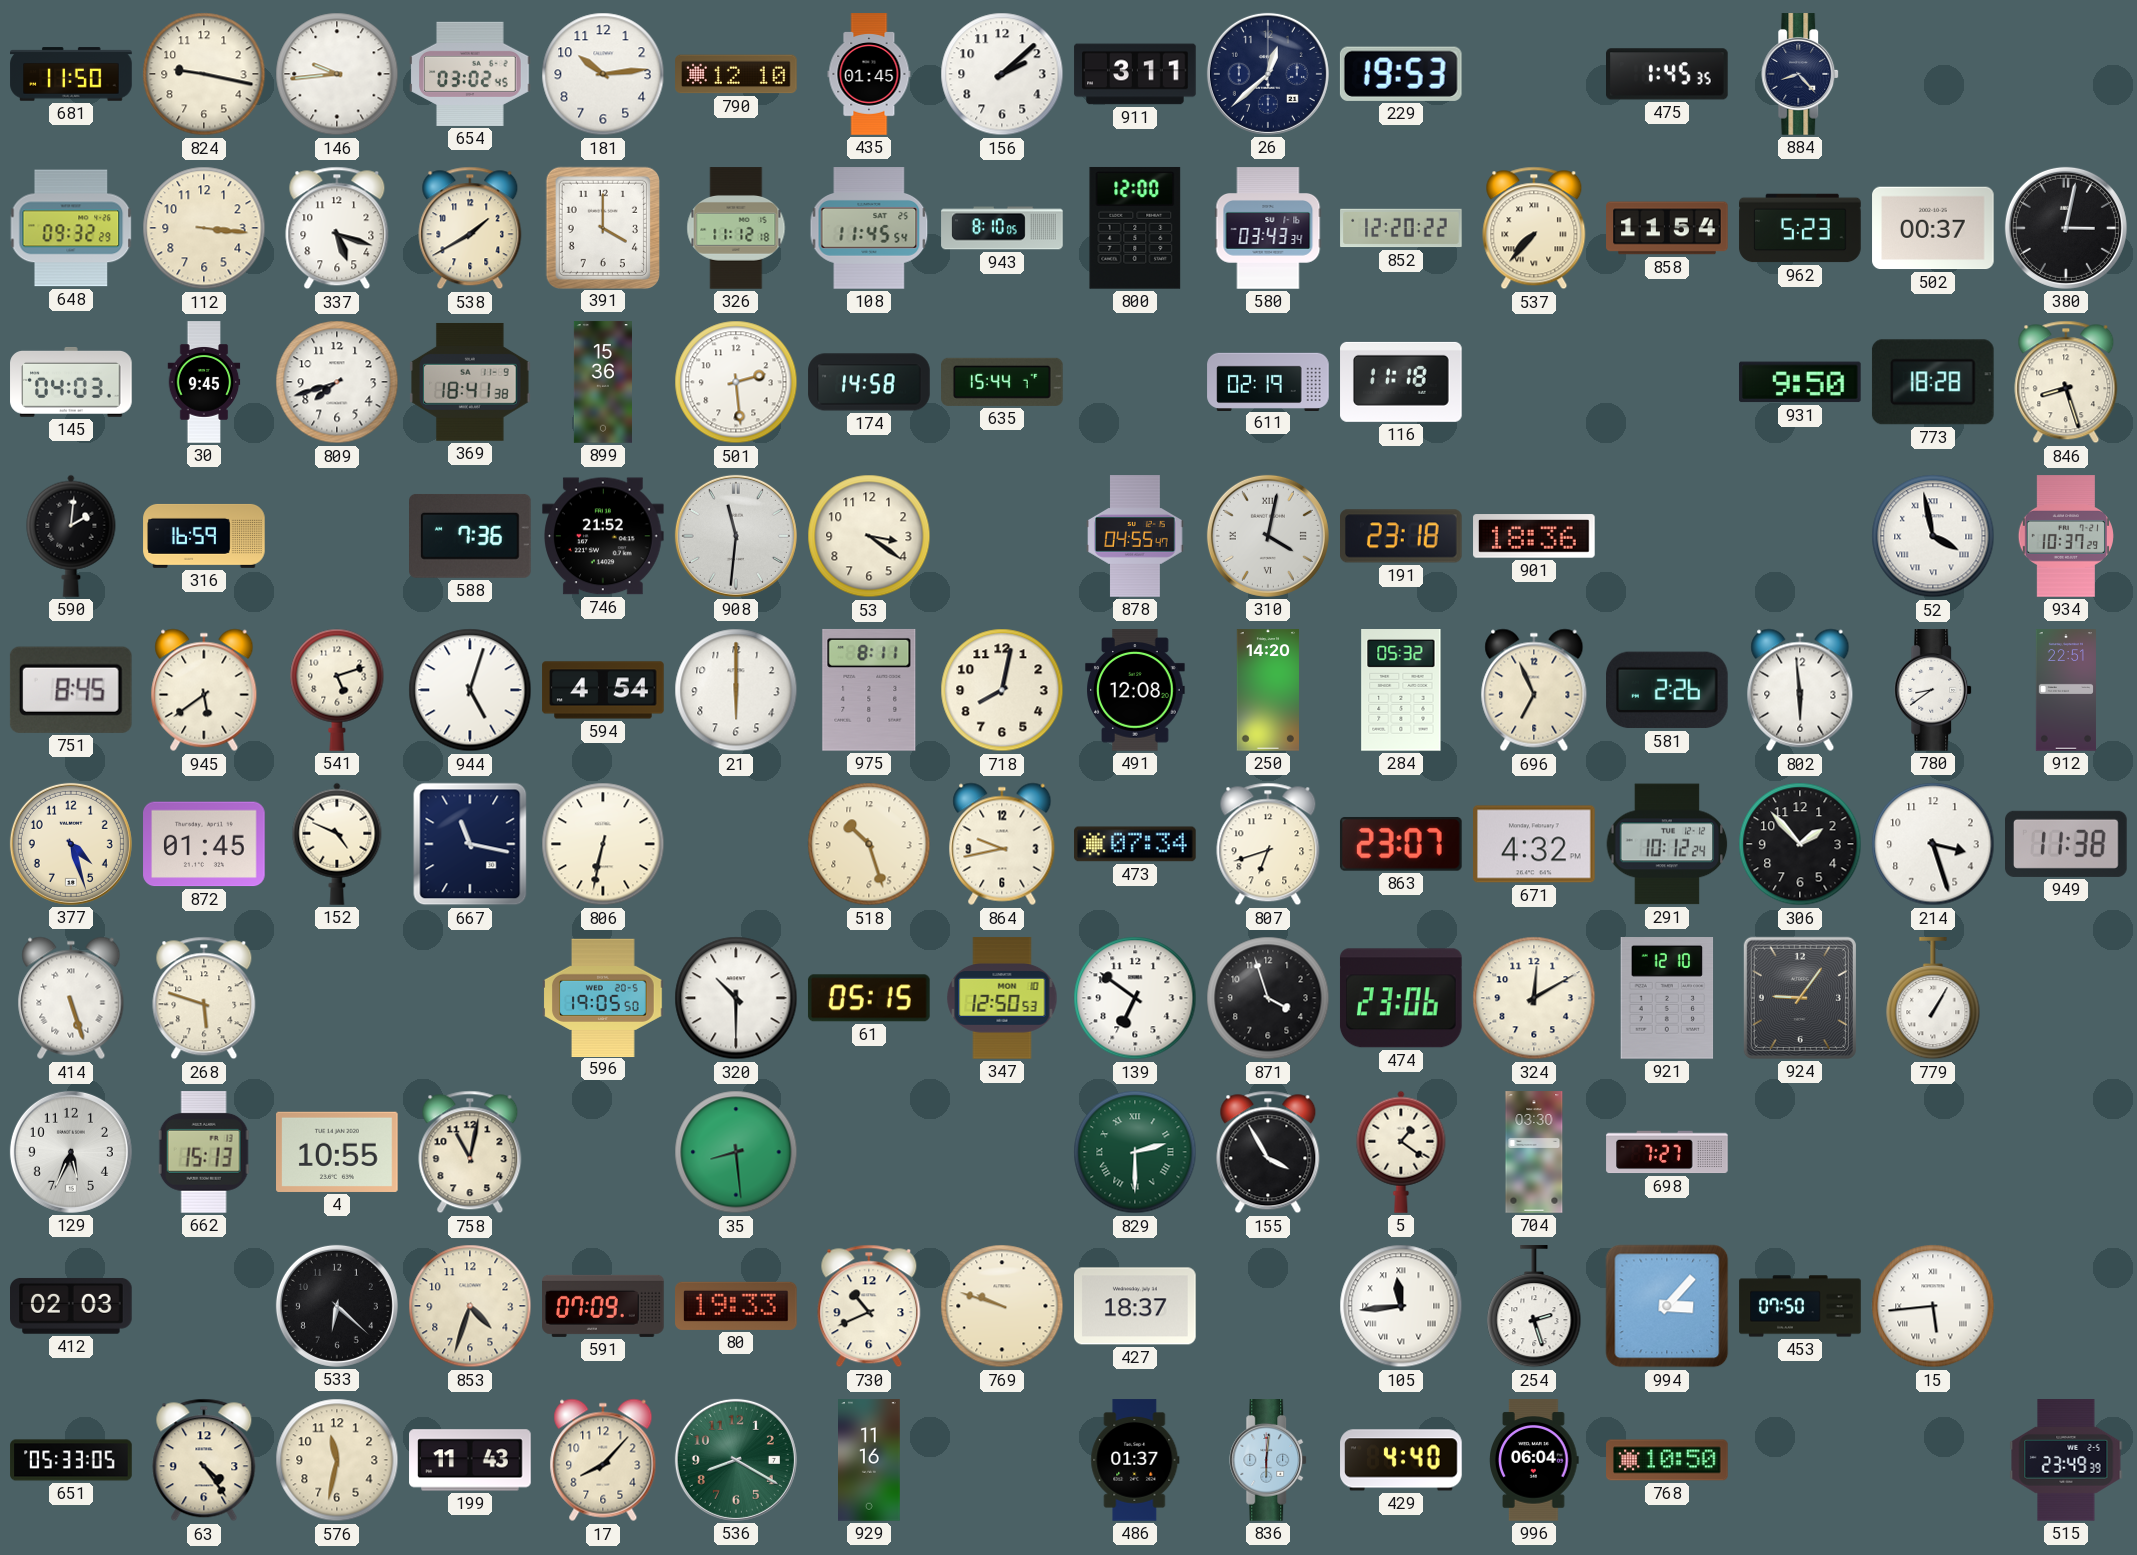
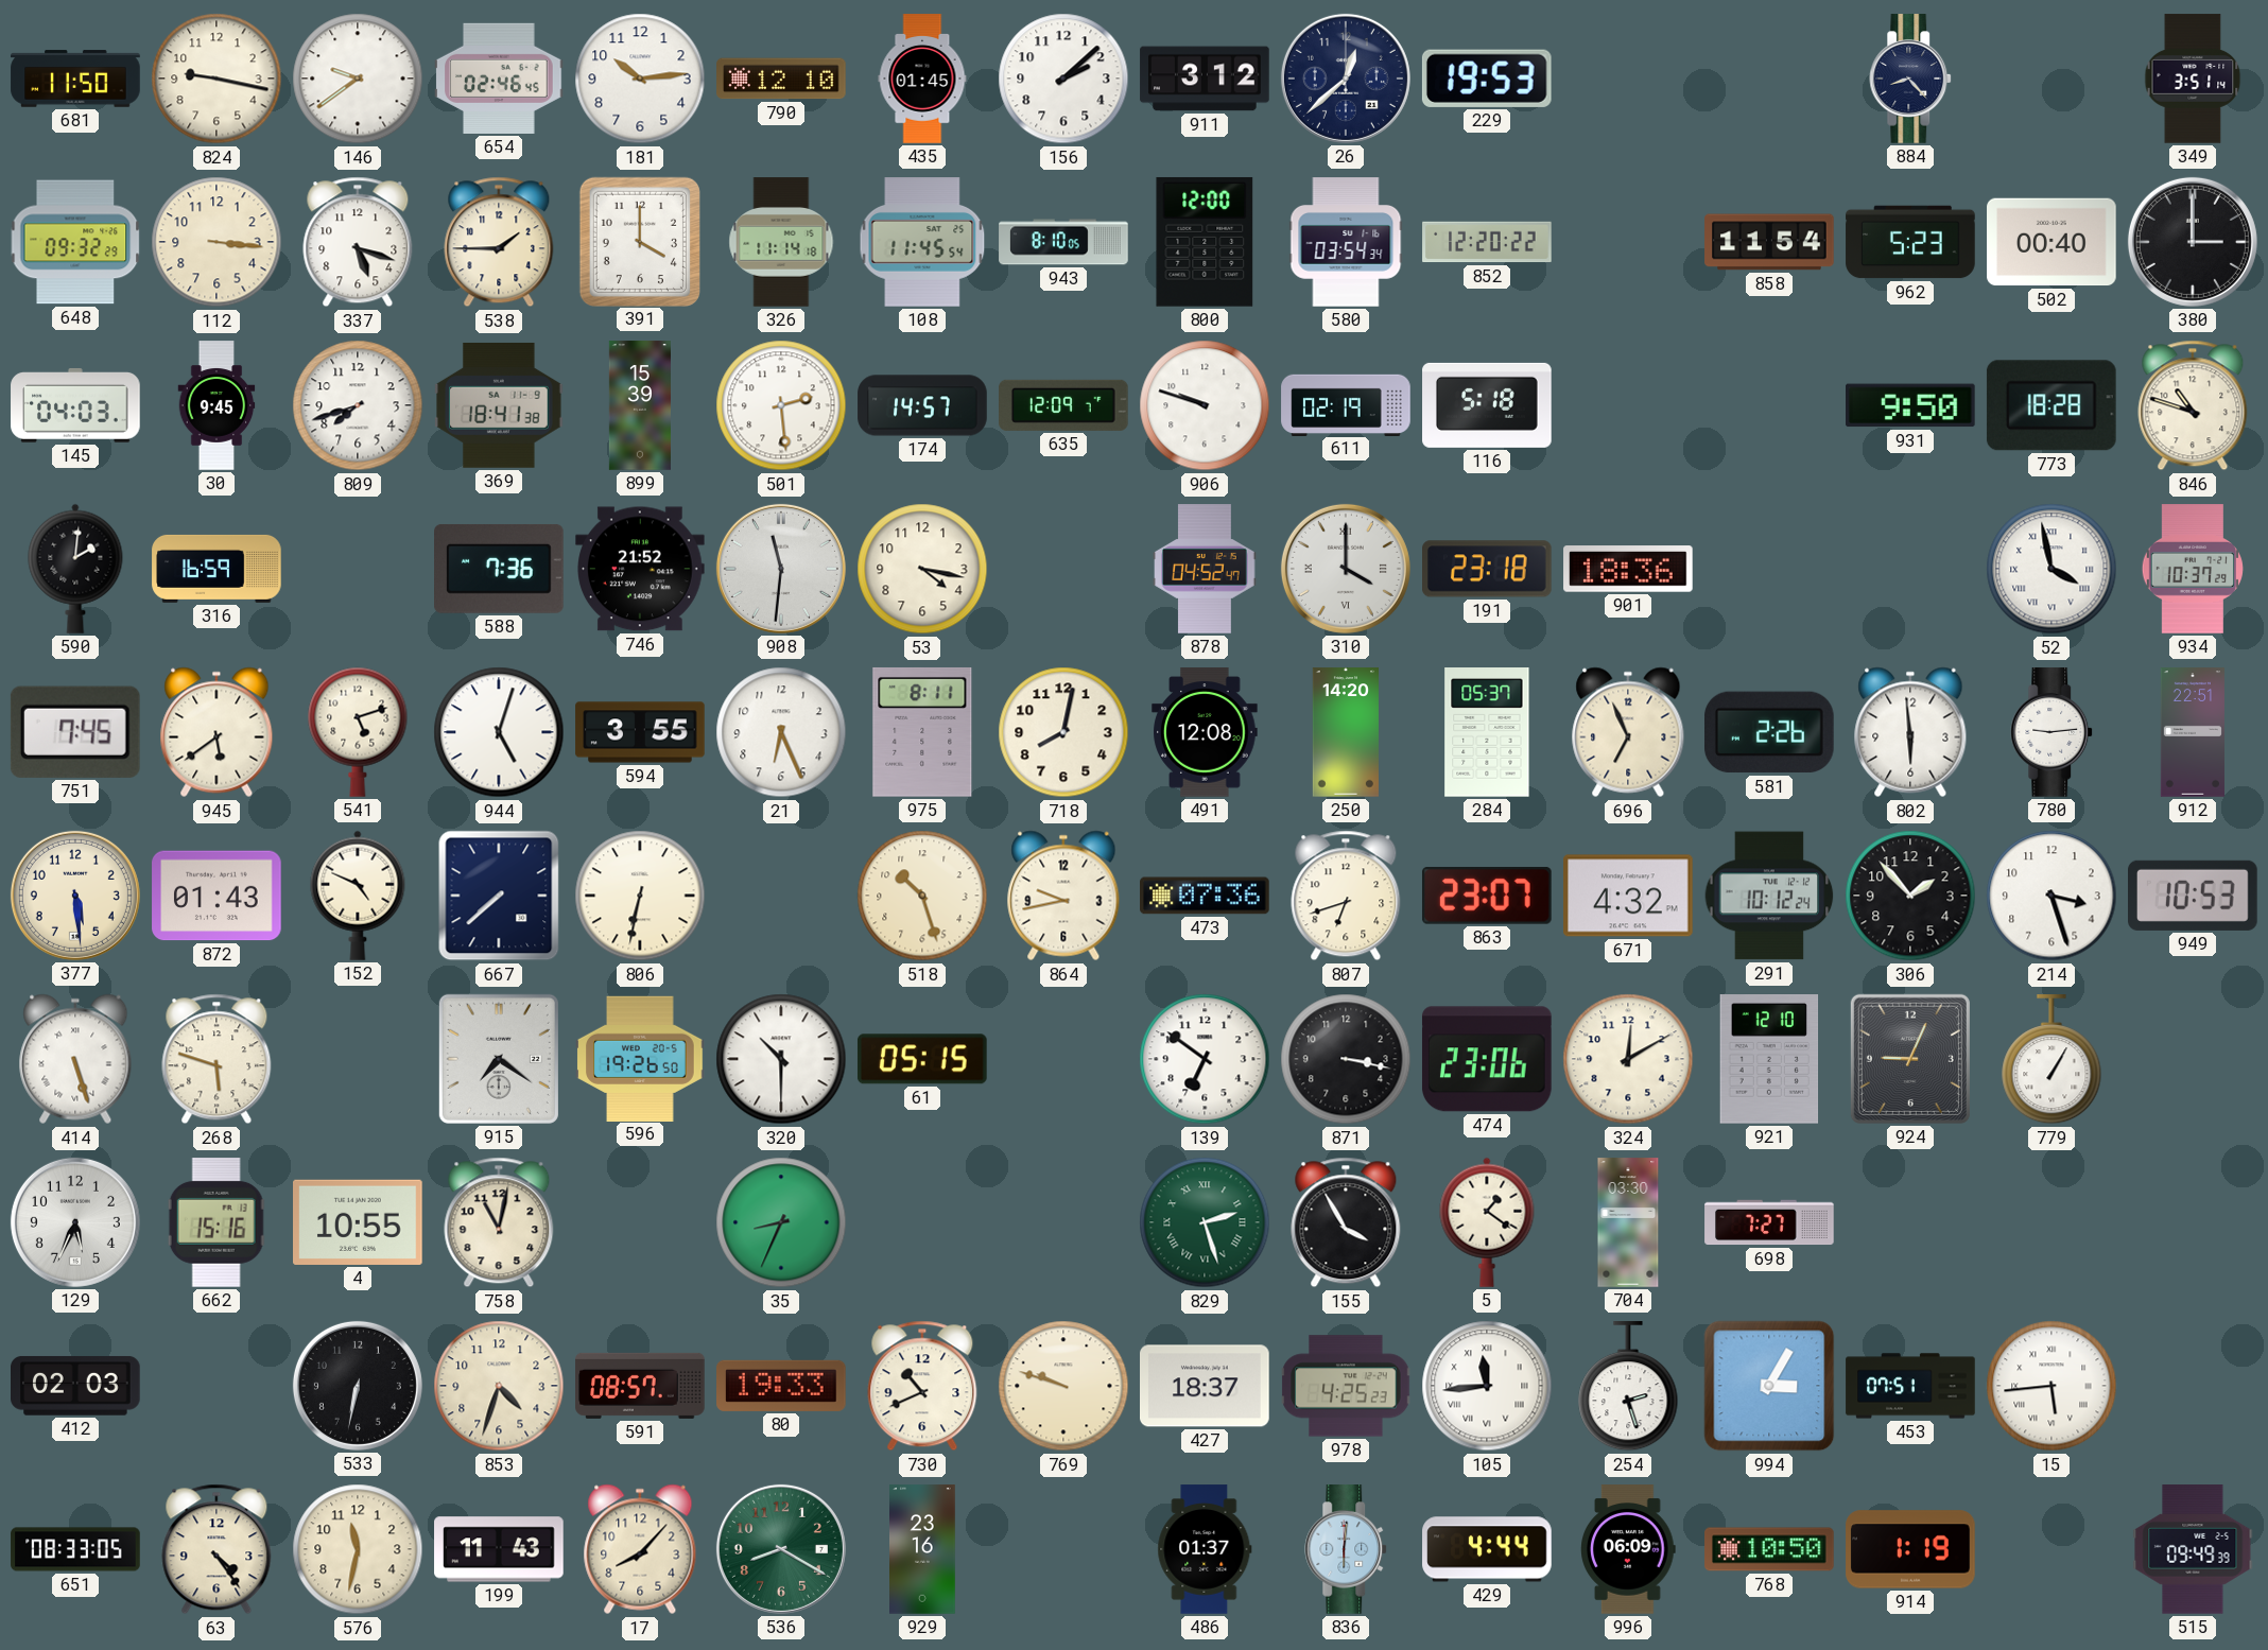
146: 9:44 -> 9:39 (358, 79)
654: 03:02 -> 02:46 (499, 79)
911: 3:11 -> 3:12 (1205, 79)
475: 1:45 -> none (1668, 74)
349: none -> 3:51 (2193, 79)
538: 1:40 -> 1:45 (499, 242)
326: 11:12 -> 11:14 (781, 242)
580: 03:43 -> 03:54 (1346, 242)
537: 7:37 -> none (1534, 228)
502: 00:37 -> 00:40 (2051, 242)
380: 3:02 -> 3:00 (2193, 242)
899: 15:36 -> 15:39 (640, 405)
174: 14:58 -> 14:57 (922, 405)
635: 15:44 -> 12:09 (1063, 405)
906: none -> 9:48 (1205, 405)
116: 11:18 -> 5:18 (1487, 405)
846: 8:27 -> 10:48 (2193, 405)
53: 3:21 -> 4:17 (922, 569)
878: 04:55 -> 04:52 (1205, 569)
310: 4:02 -> 4:00 (1346, 569)
751: 8:45 -> 7:45 (75, 732)
594: 4:54 -> 3:55 (640, 732)
21: 6:00 -> 6:26 (781, 732)
284: 05:32 -> 05:37 (1487, 733)
780: 8:39 -> 9:14 (2053, 732)
377: 4:27 -> 5:29 (75, 896)
872: 01:45 -> 01:43 (217, 896)
667: 11:17 -> 7:38 (499, 896)
473: 07:34 -> 07:36 (1205, 896)
949: 11:38 -> 10:53 (2194, 896)
915: none -> 7:21 (499, 1059)
596: 19:05 -> 19:26 (640, 1058)
347: 12:50 -> none (1002, 998)
871: 3:57 -> 3:17 (1346, 1059)
924: 9:06 -> 9:04 (1910, 1059)
662: 15:13 -> 15:16 (217, 1223)
35: 8:29 -> 8:34 (781, 1222)
829: 2:30 -> 2:27 (1205, 1222)
533: 6:22 -> 6:32 (358, 1386)
591: 07:09 -> 08:57 (640, 1386)
978: none -> 4:25 (1346, 1386)
994: 3:07 -> 3:05 (1769, 1386)
453: 07:50 -> 07:51 (1910, 1386)
651: 05:33 -> 08:33 (75, 1549)
929: 11:16 -> 23:16 (922, 1549)
429: 4:40 -> 4:44 (1487, 1549)
996: 06:04 -> 06:09 (1628, 1549)
914: none -> 1:19 (1910, 1549)
515: 23:49 -> 09:49 (2193, 1549)
